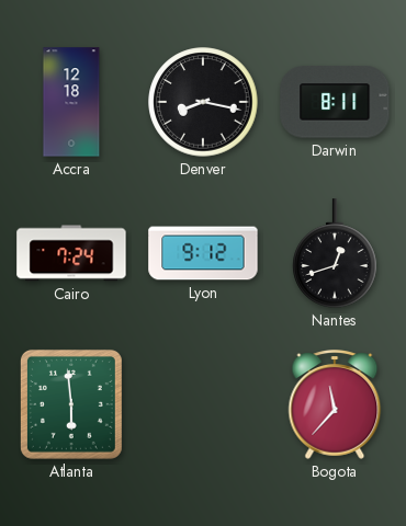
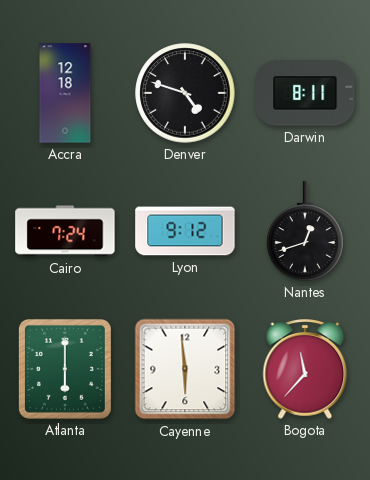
Denver: 8:17 -> 4:48 (185, 93)
Atlanta: 5:59 -> 6:00 (65, 369)
Cayenne: none -> 5:59 (185, 369)
